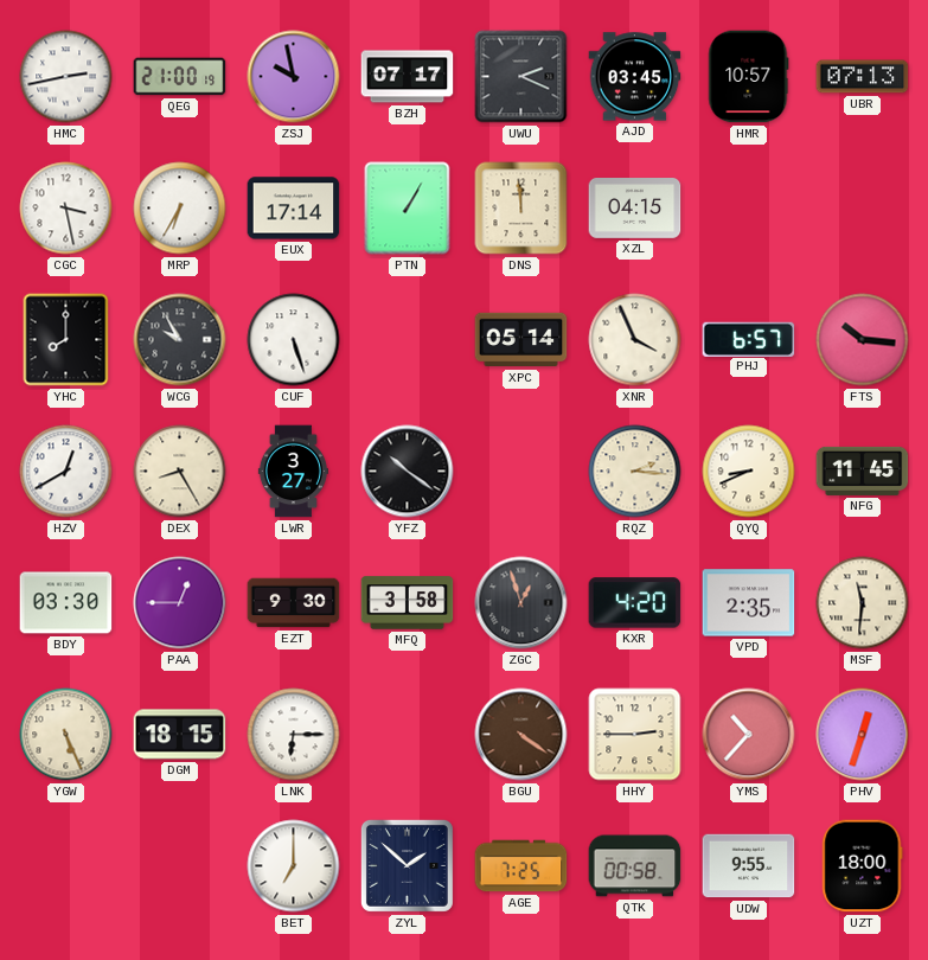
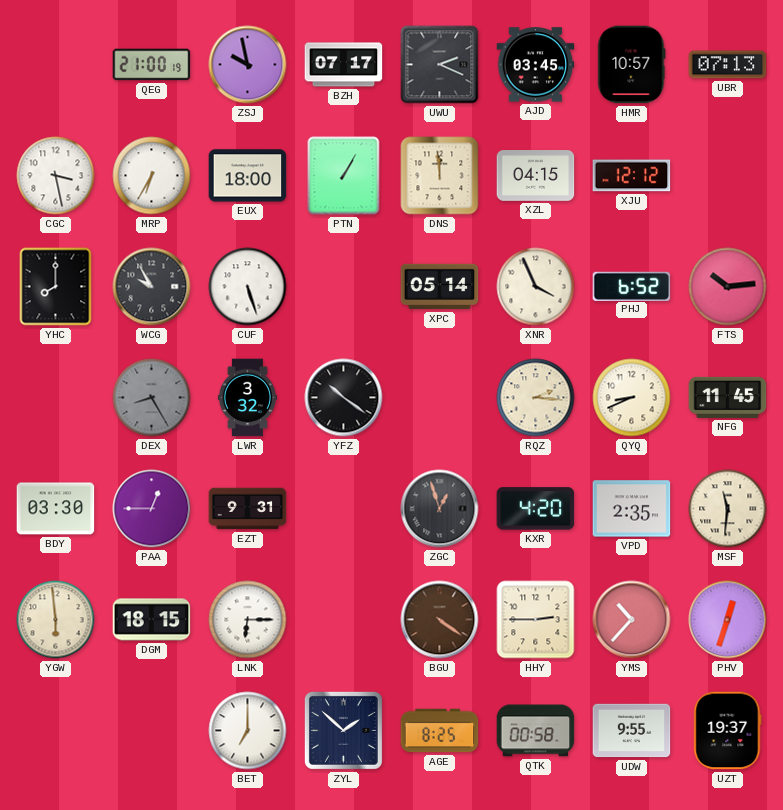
HMC: 2:43 -> none (66, 77)
EUX: 17:14 -> 18:00 (248, 176)
XJU: none -> 12:12 (632, 176)
PHJ: 6:57 -> 6:52 (632, 286)
FTS: 10:16 -> 10:14 (728, 287)
HZV: 12:40 -> none (66, 472)
DEX dial: cream -> grey (152, 398)
LWR: 3:27 -> 3:32 (247, 398)
EZT: 9:30 -> 9:31 (248, 509)
MFQ: 3:58 -> none (408, 603)
YGW: 5:26 -> 5:59 (56, 620)
AGE: 7:25 -> 8:25 (440, 731)
UZT: 18:00 -> 19:37 (728, 731)
